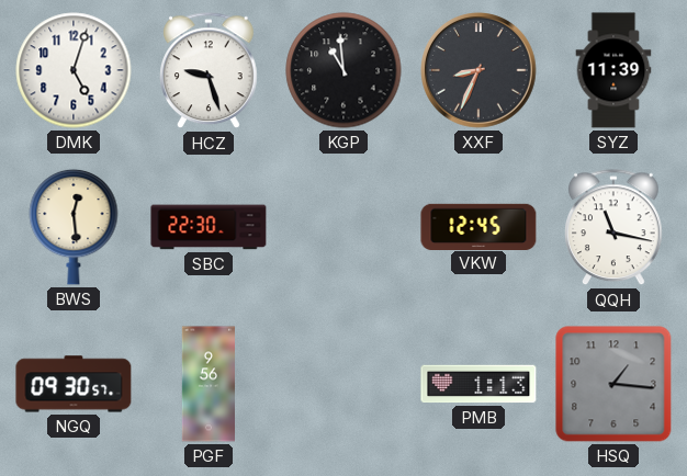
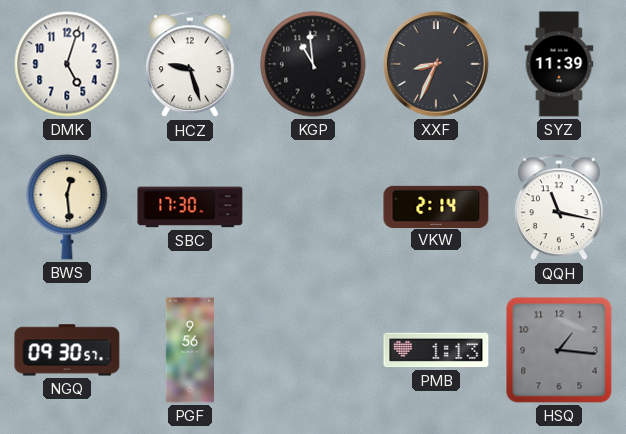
SBC: 22:30 -> 17:30 (190, 207)
VKW: 12:45 -> 2:14 (436, 206)
